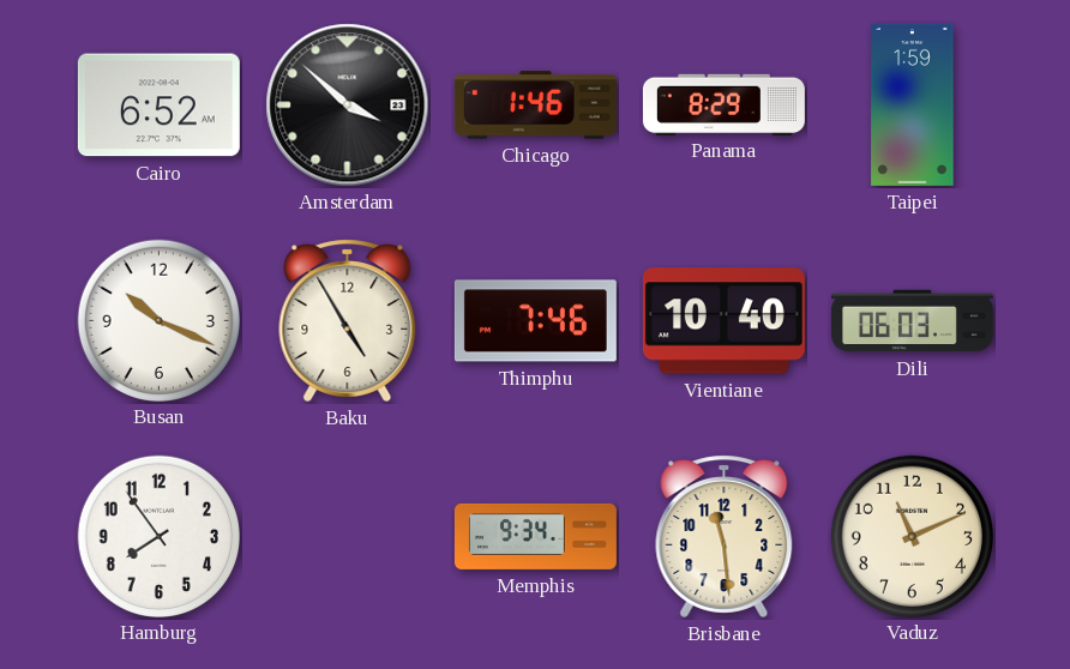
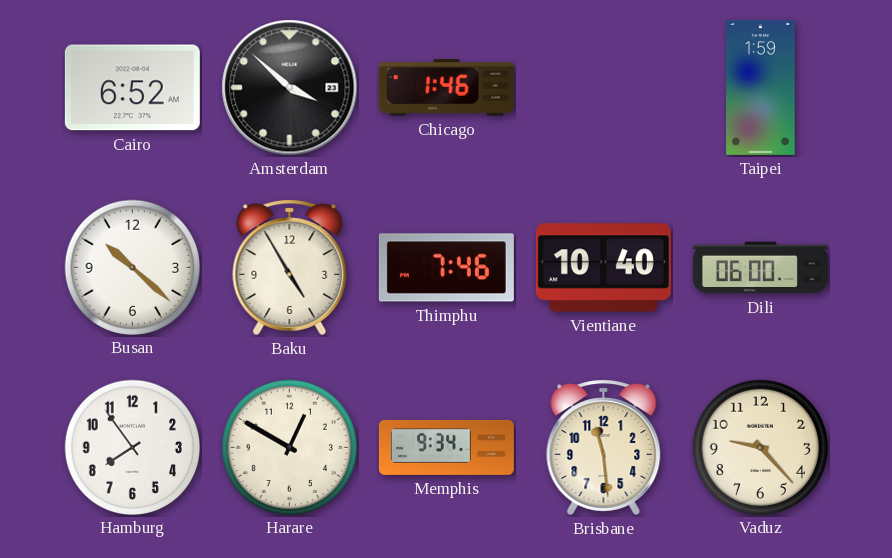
Panama: 8:29 -> none (723, 104)
Busan: 10:19 -> 10:22 (132, 267)
Dili: 06:03 -> 06:00 (760, 268)
Harare: none -> 12:50 (289, 447)
Vaduz: 11:11 -> 9:23 (760, 447)
